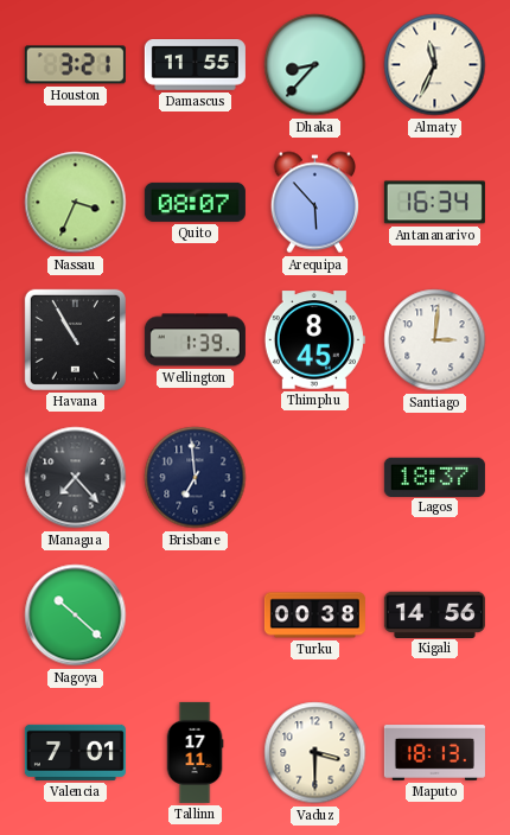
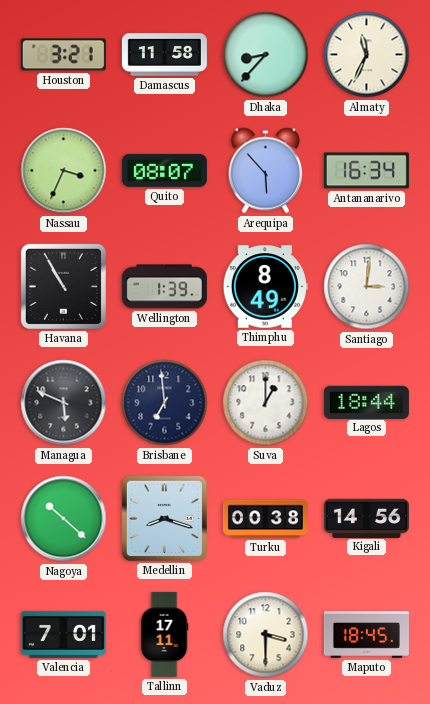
Damascus: 11:55 -> 11:58 (164, 55)
Thimphu: 8:45 -> 8:49 (265, 287)
Managua: 7:23 -> 5:49 (64, 403)
Suva: none -> 1:00 (266, 403)
Lagos: 18:37 -> 18:44 (366, 402)
Medellin: none -> 8:18 (164, 518)
Maputo: 18:13 -> 18:45 (366, 635)
